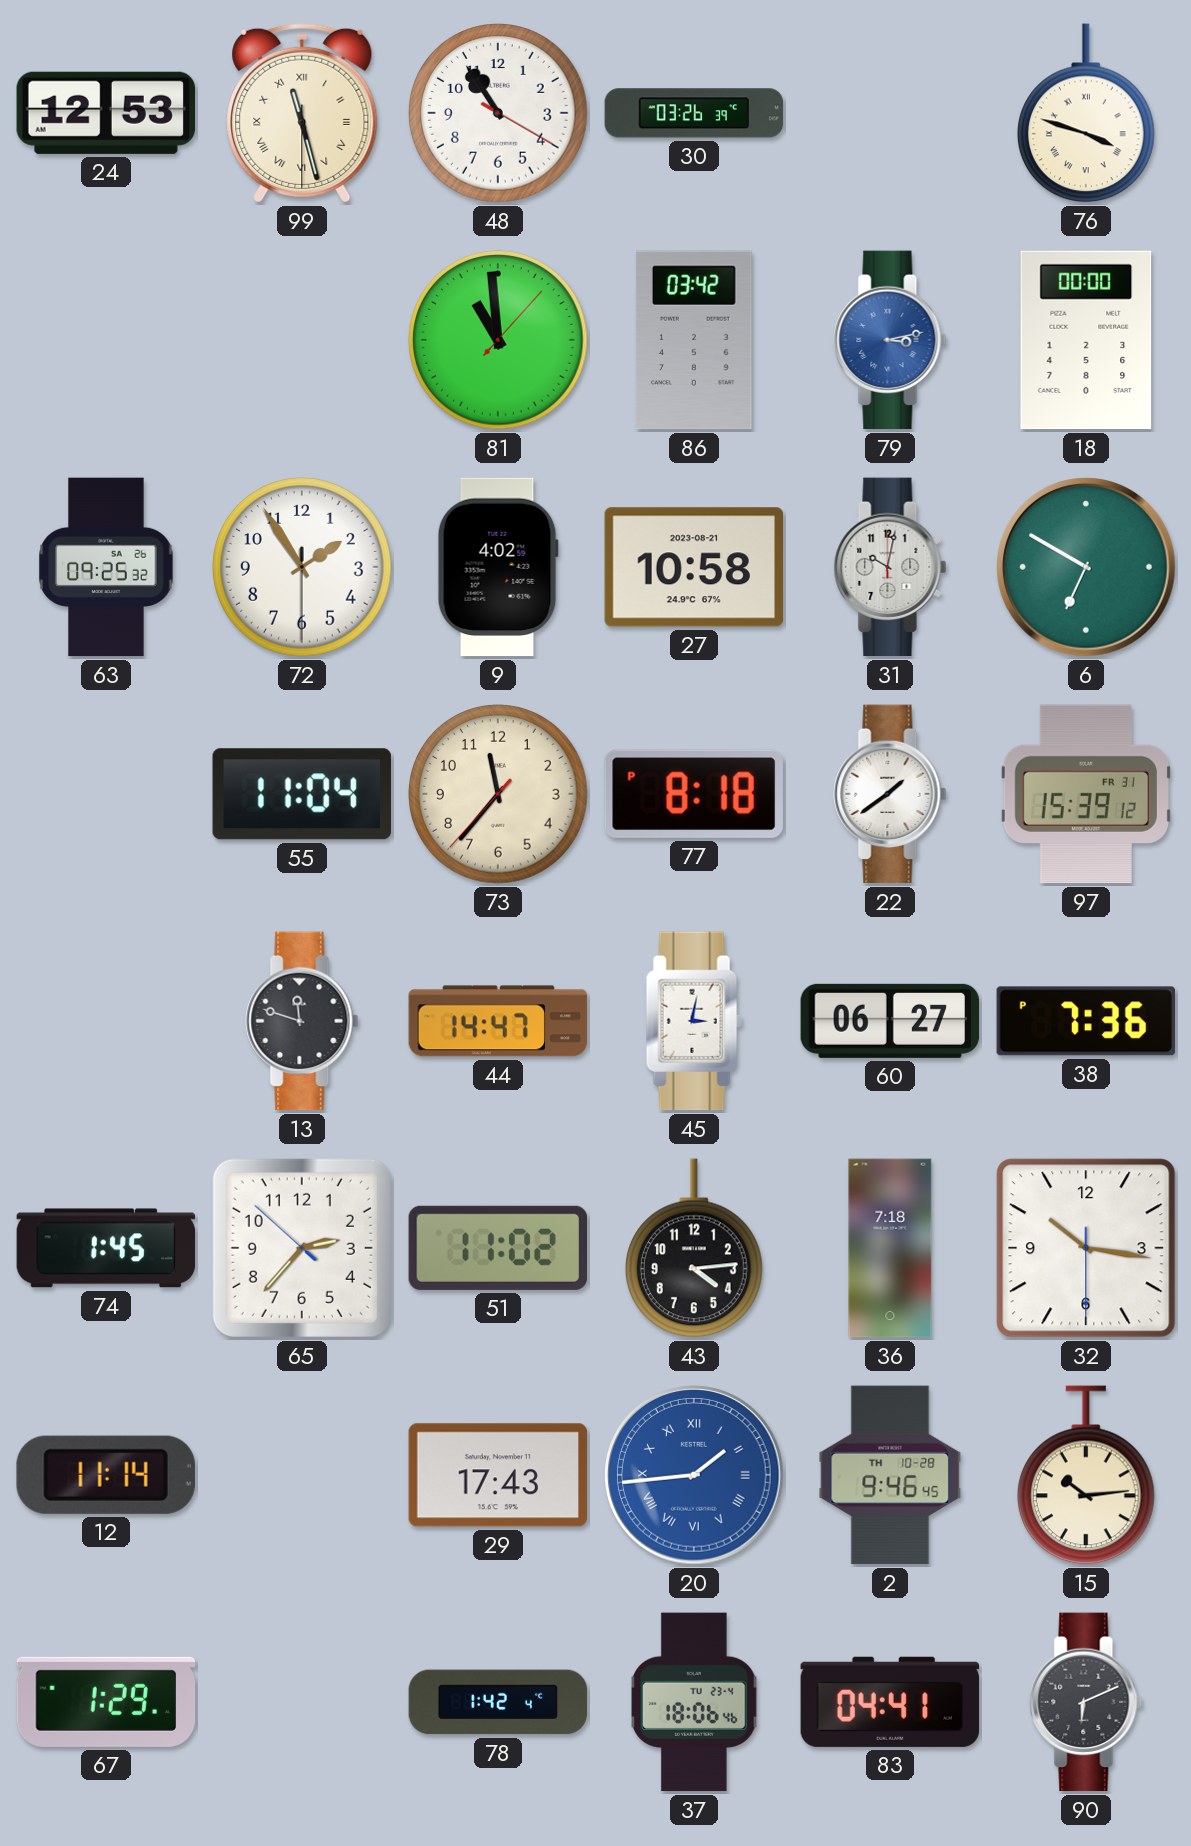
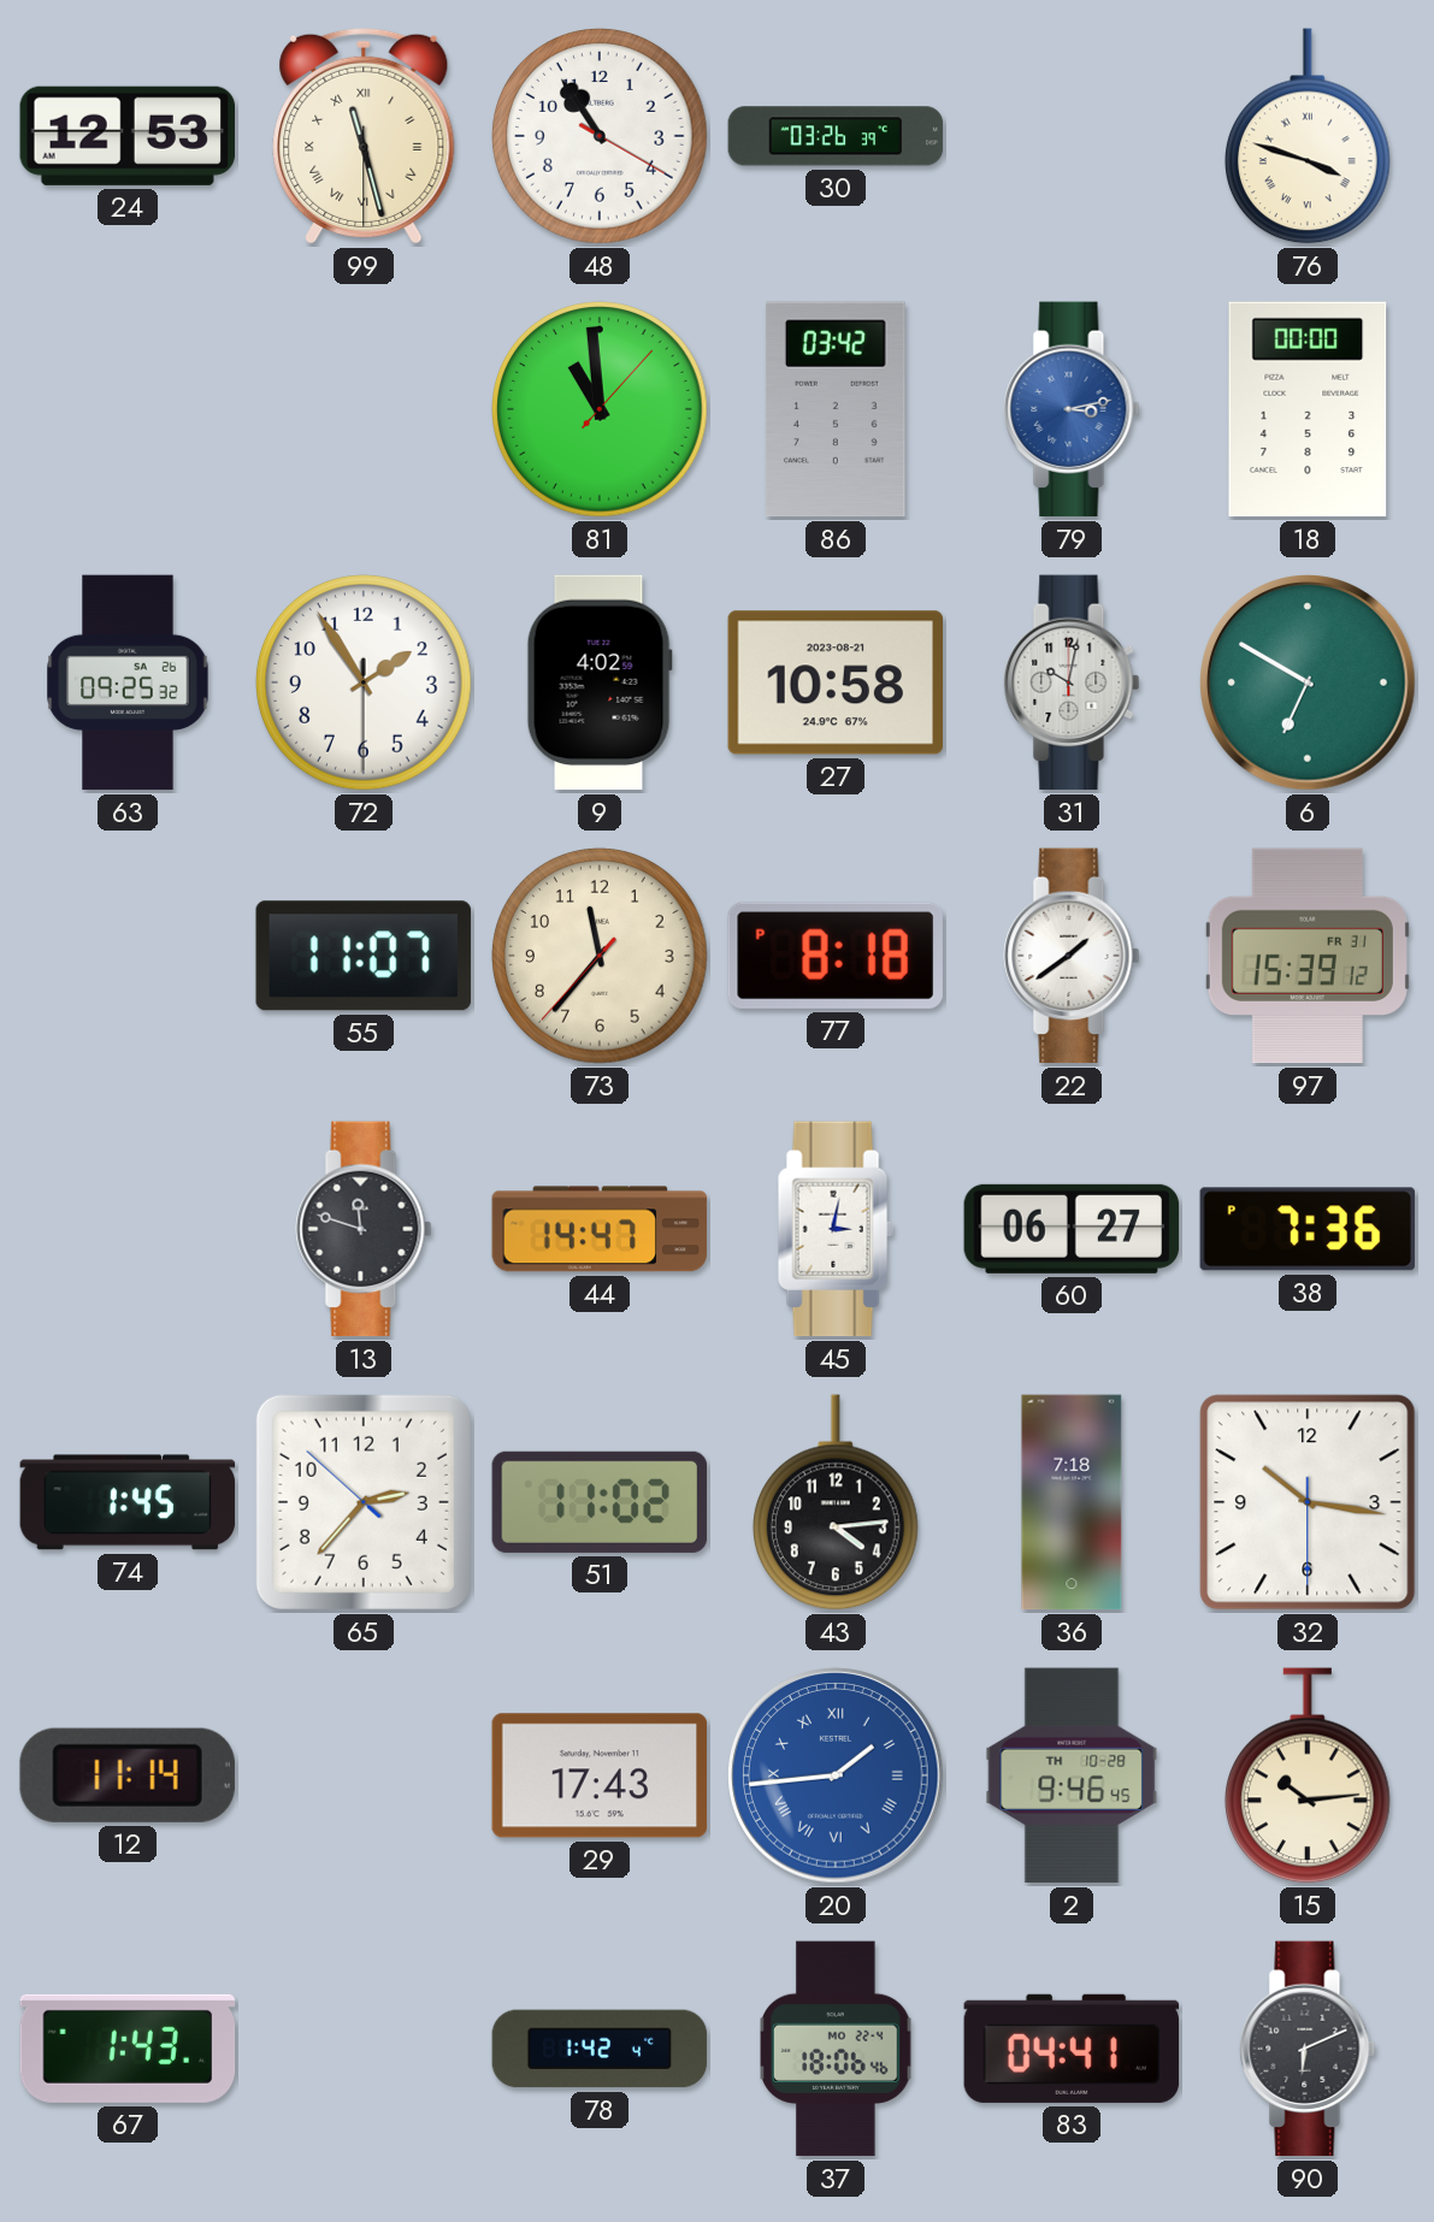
55: 11:04 -> 11:07 (364, 956)
67: 1:29 -> 1:43 (128, 2049)
37 date: TU 23-4 -> MO 22-4 (836, 2049)
